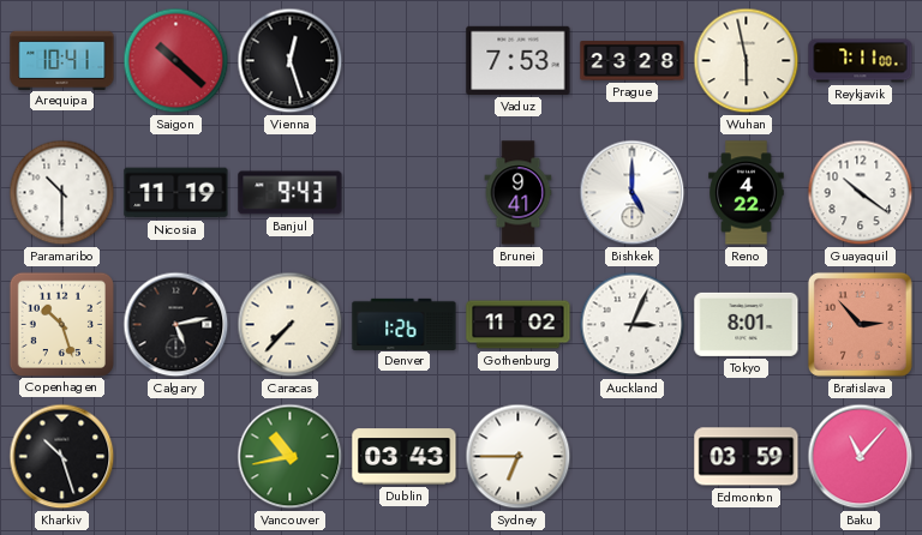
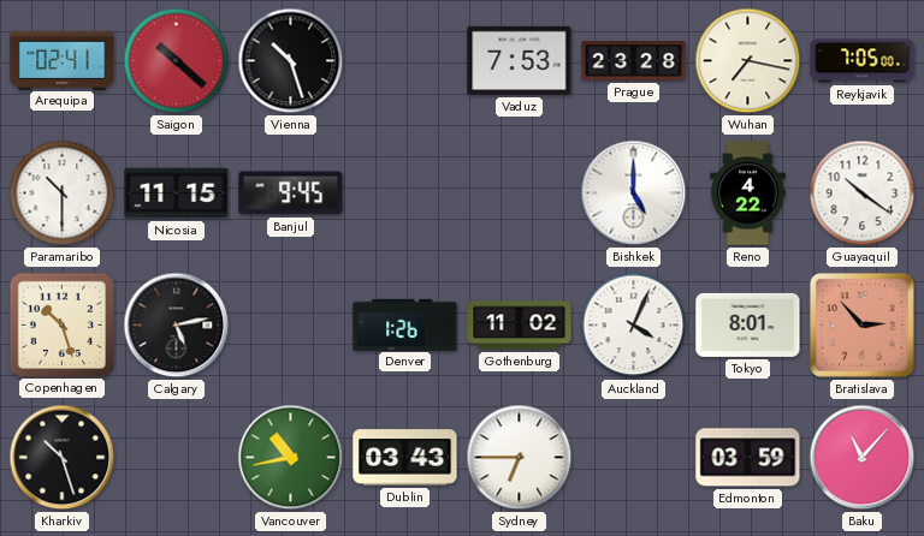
Arequipa: 10:41 -> 02:41 (63, 60)
Vienna: 12:27 -> 10:27 (291, 61)
Wuhan: 5:58 -> 7:17 (748, 61)
Reykjavik: 7:11 -> 7:05 (863, 61)
Nicosia: 11:19 -> 11:15 (177, 193)
Banjul: 9:43 -> 9:45 (291, 193)
Brunei: 9:41 -> none (519, 193)
Caracas: 7:37 -> none (291, 325)
Auckland: 3:04 -> 4:04 (634, 326)
